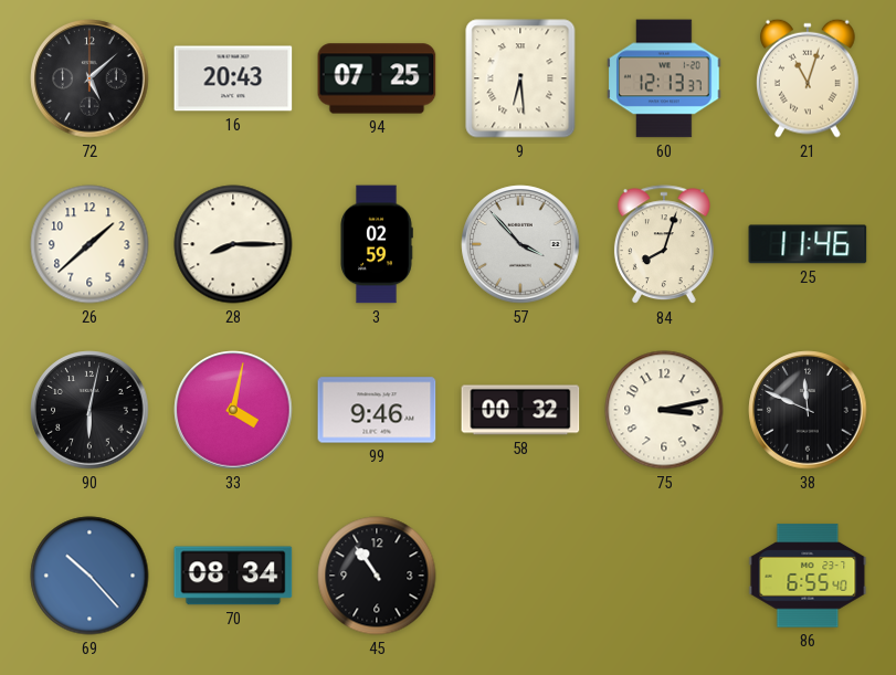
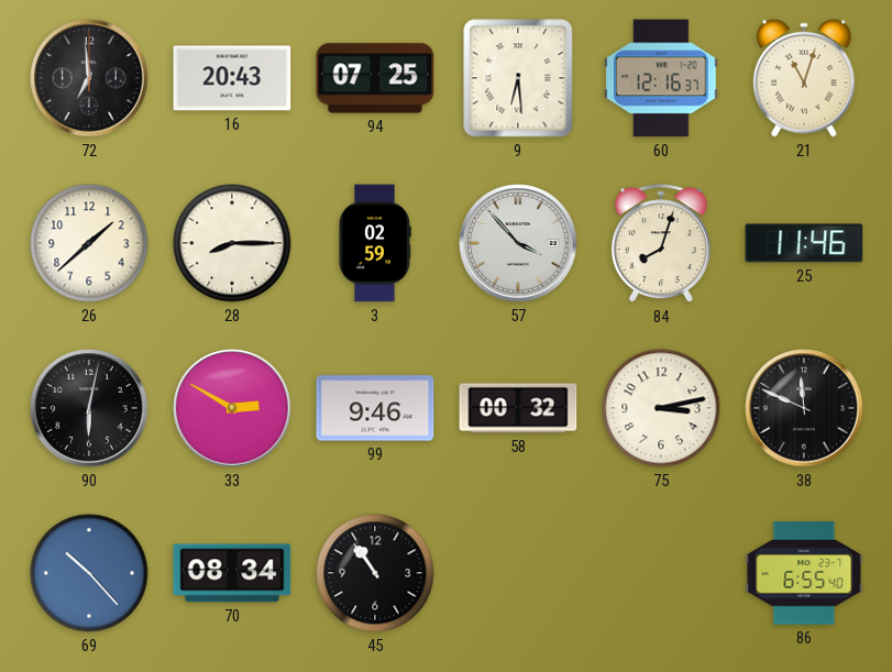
72: 5:08 -> 6:59 (89, 78)
60: 12:13 -> 12:16 (661, 78)
33: 4:02 -> 2:50 (232, 408)
